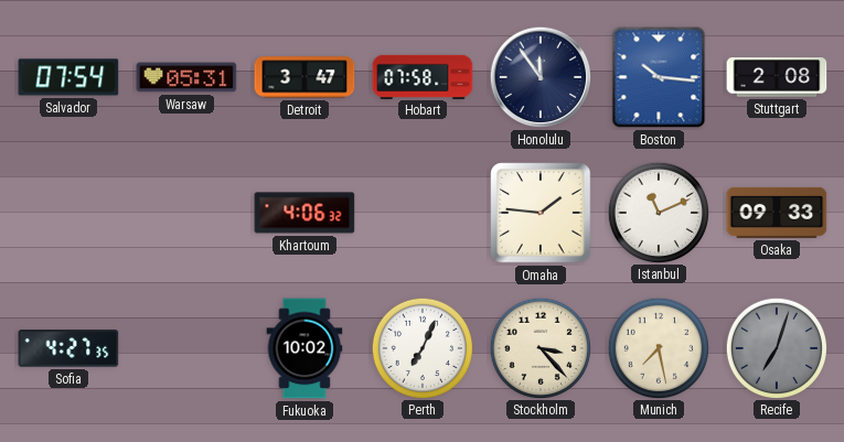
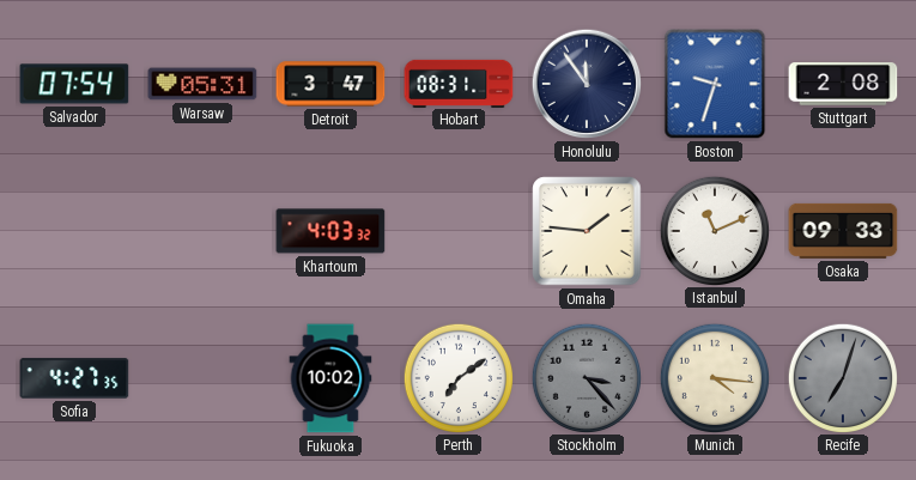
Hobart: 07:58 -> 08:31 (459, 83)
Boston: 10:16 -> 9:33 (715, 84)
Khartoum: 4:06 -> 4:03 (330, 231)
Perth: 7:04 -> 7:09 (457, 377)
Stockholm dial: cream -> grey (586, 377)
Munich: 7:28 -> 4:16 (714, 377)
